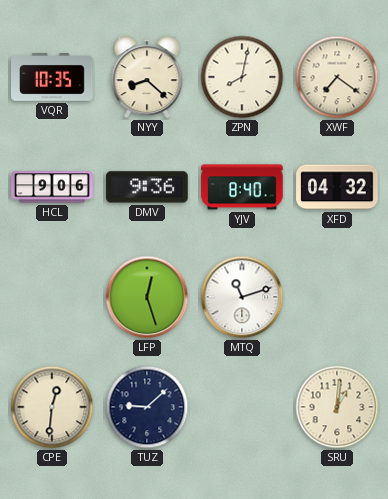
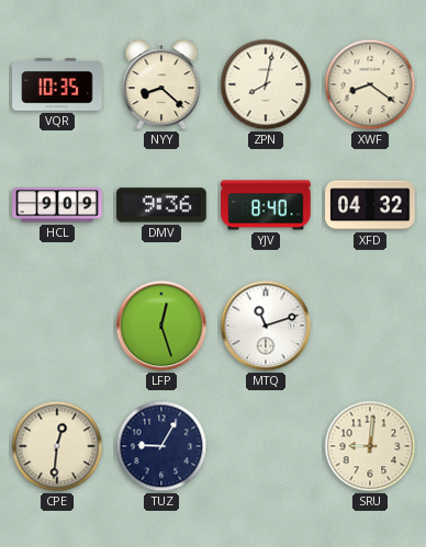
XWF: 7:21 -> 8:21 (370, 84)
HCL: 9:06 -> 9:09 (57, 205)
TUZ: 9:08 -> 9:05 (161, 446)
SRU: 1:01 -> 9:01 (370, 446)
